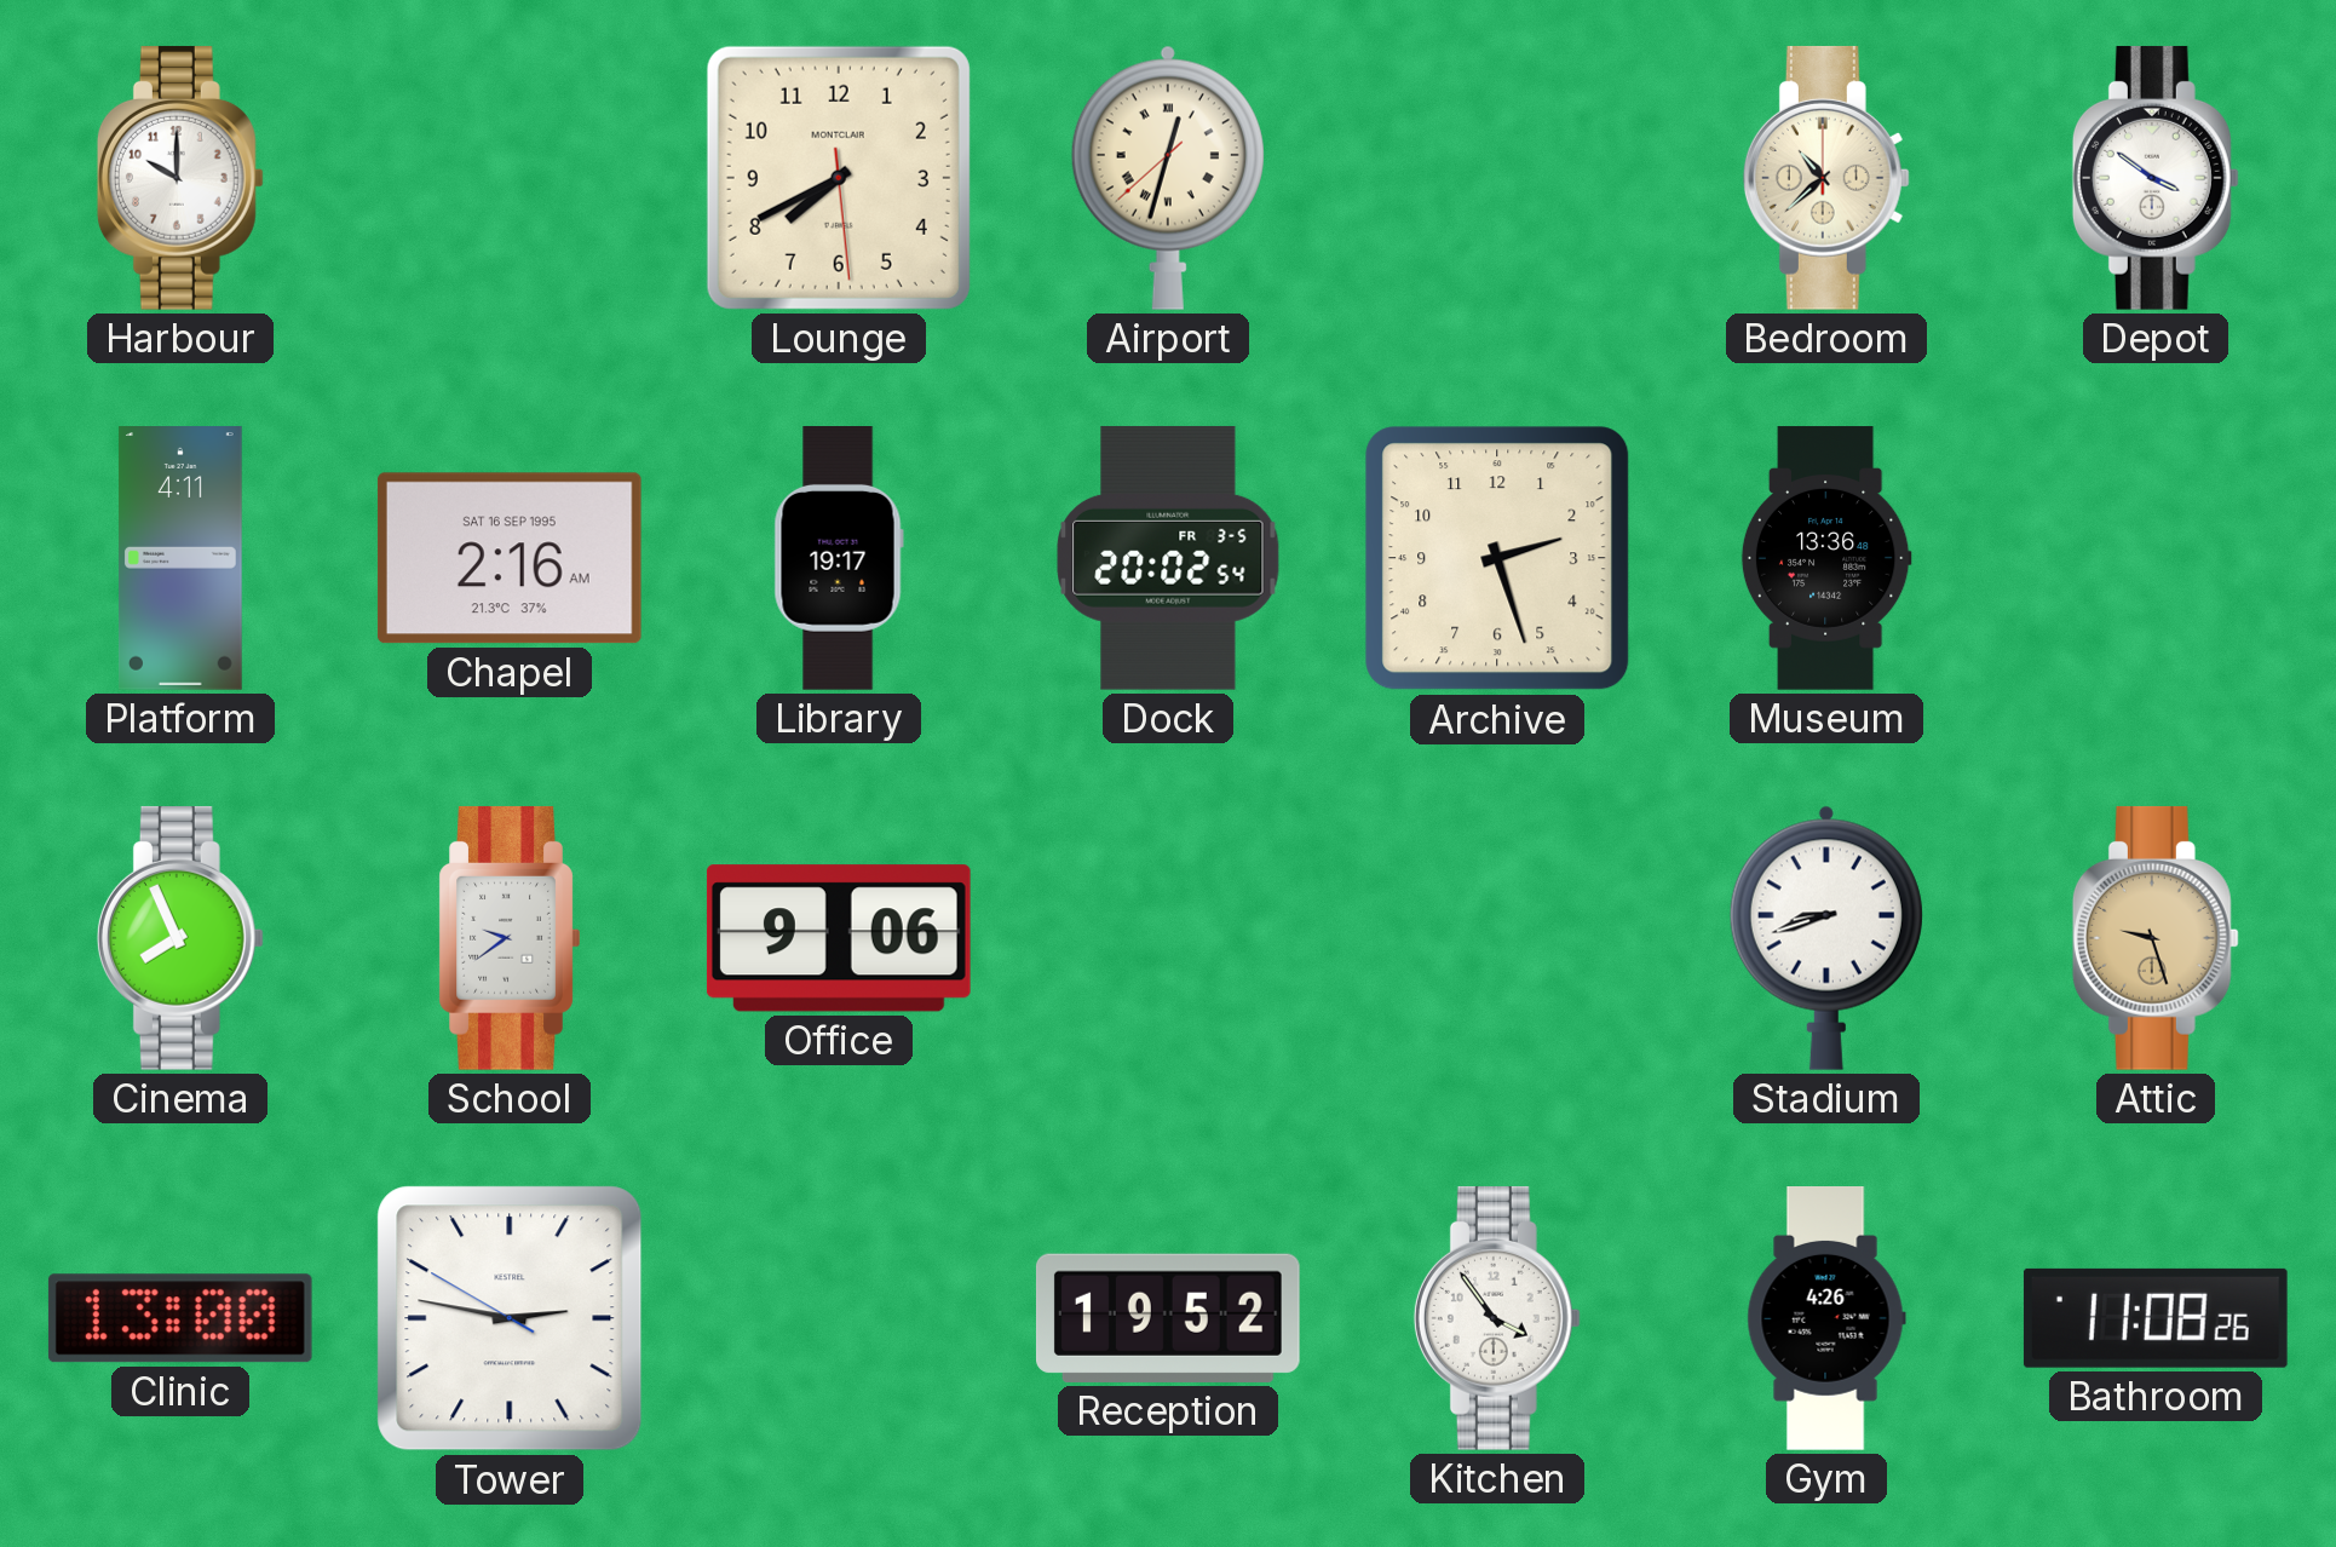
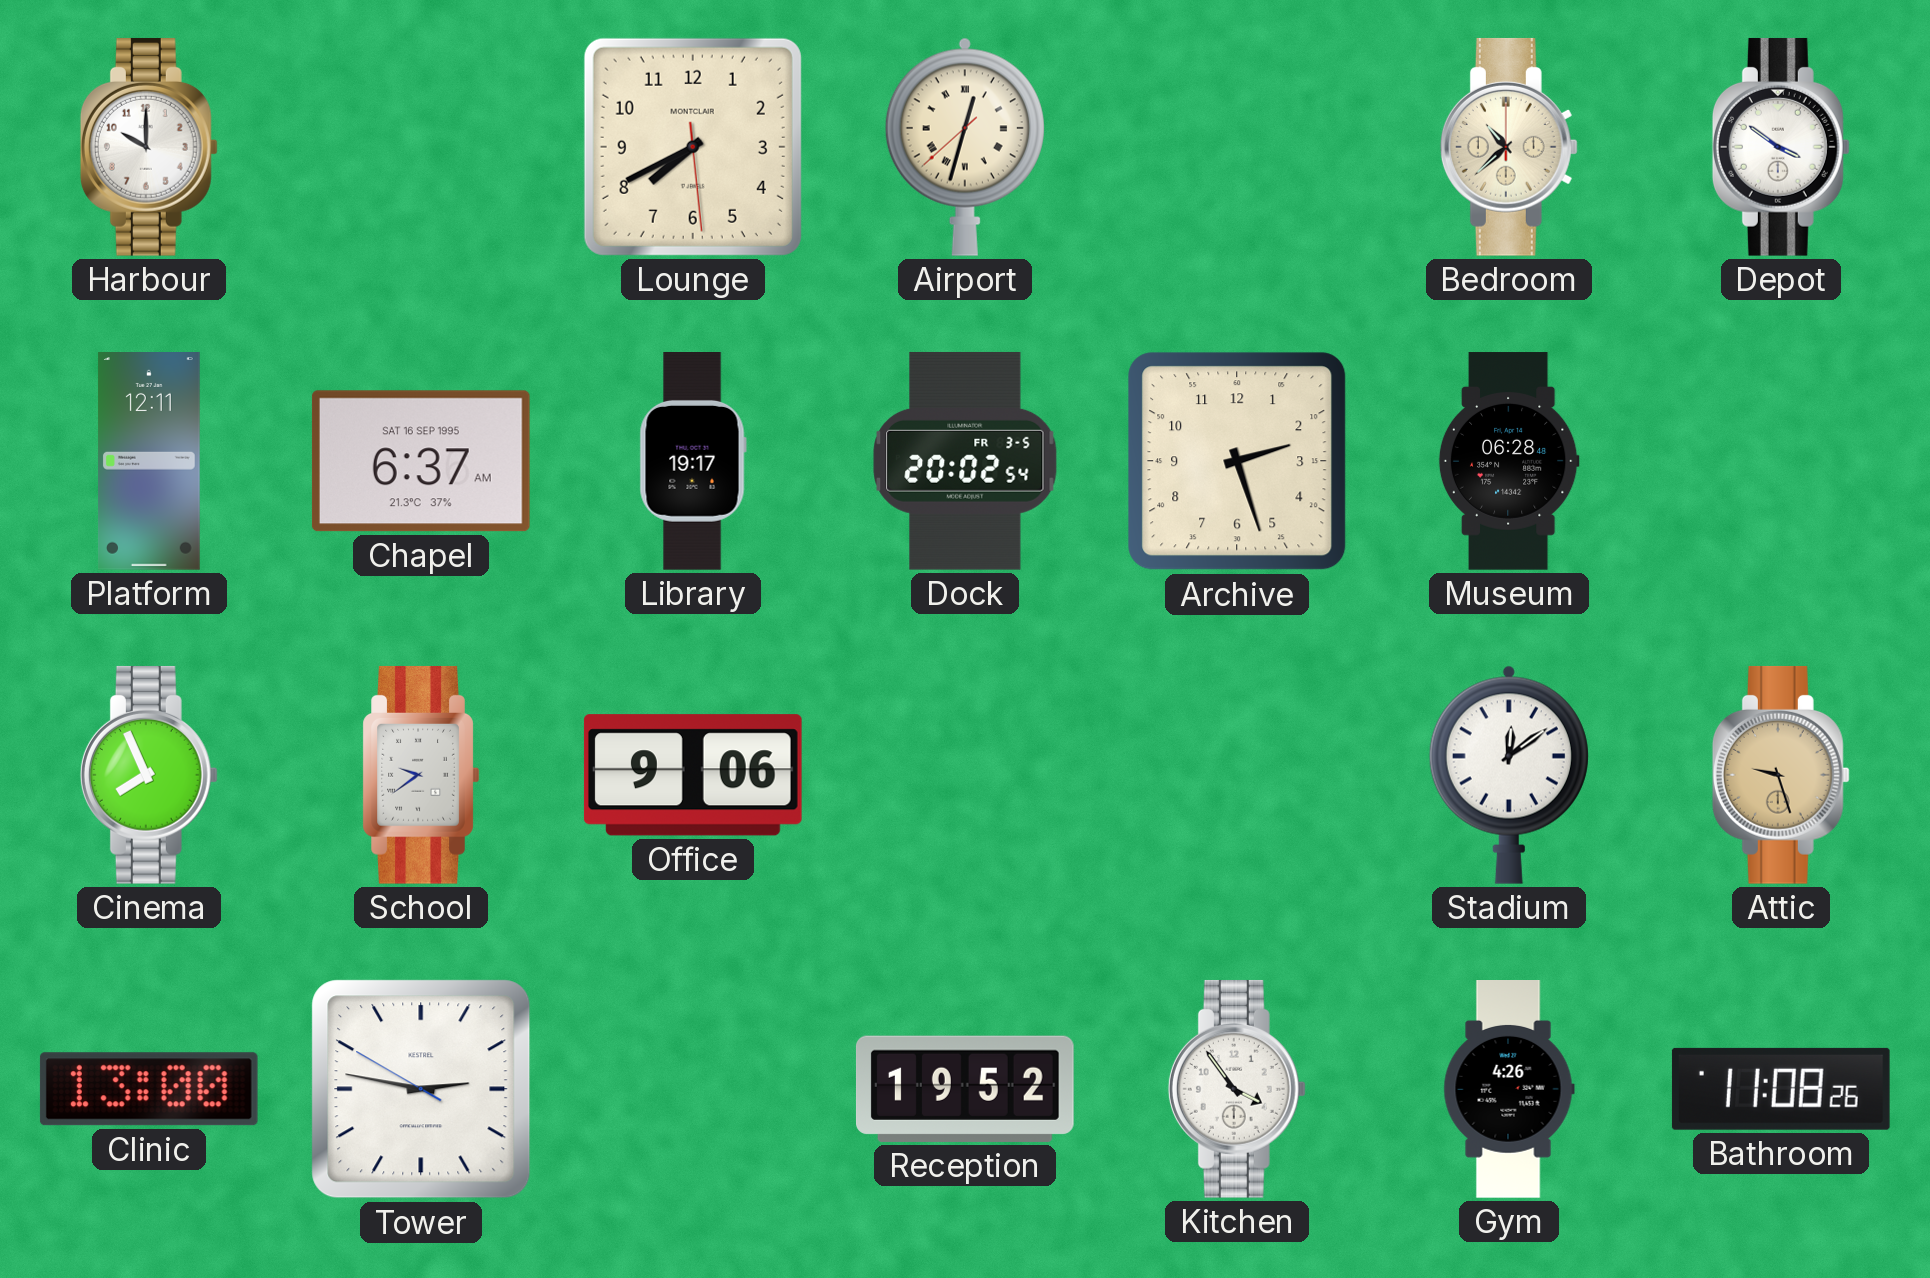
Platform: 4:11 -> 12:11 (149, 462)
Chapel: 2:16 -> 6:37 (421, 461)
Museum: 13:36 -> 06:28 (1509, 461)
Stadium: 8:42 -> 12:09 (1509, 775)
